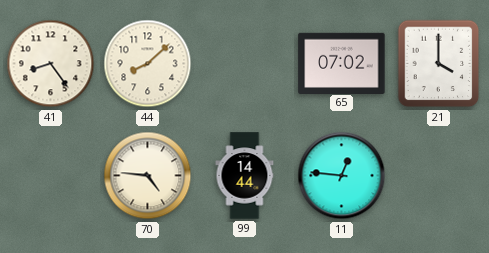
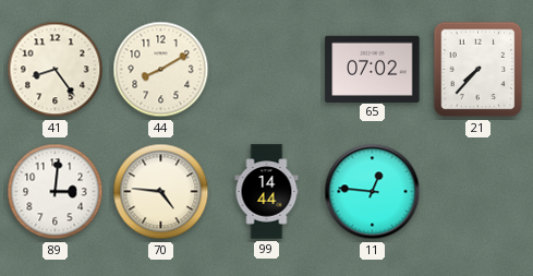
44: 8:08 -> 8:10 (161, 70)
21: 4:00 -> 7:37 (479, 70)
89: none -> 3:01 (56, 192)
